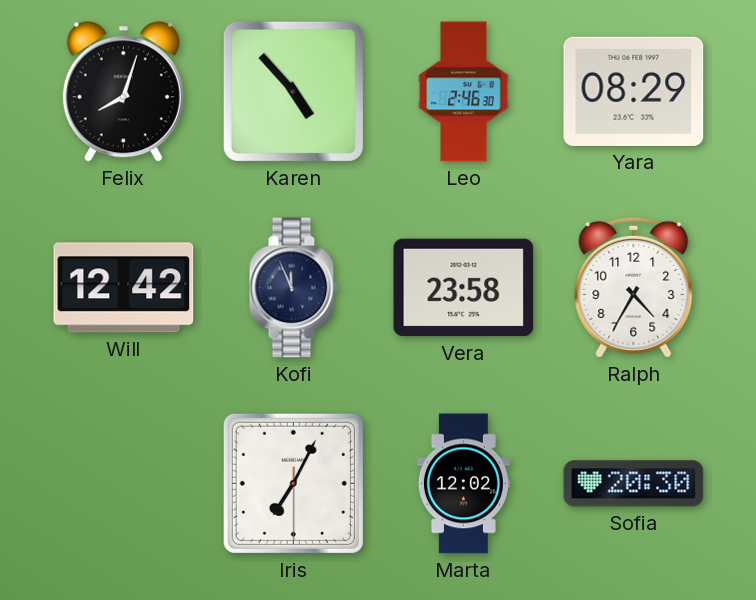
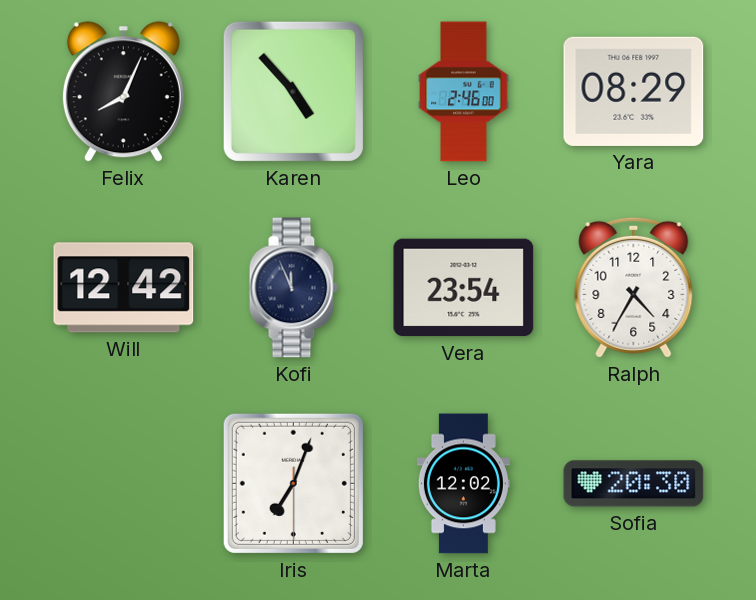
Felix: 8:03 -> 8:04 (123, 92)
Leo: 2:46:30 -> 2:46:00 (464, 92)
Vera: 23:58 -> 23:54 (464, 288)
Iris: 7:04 -> 7:03 (293, 483)
